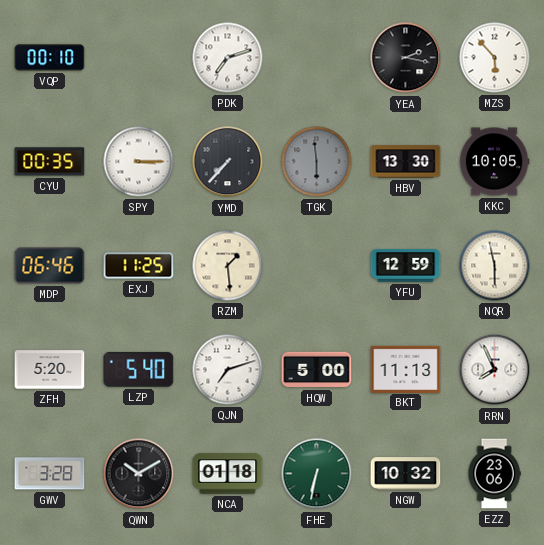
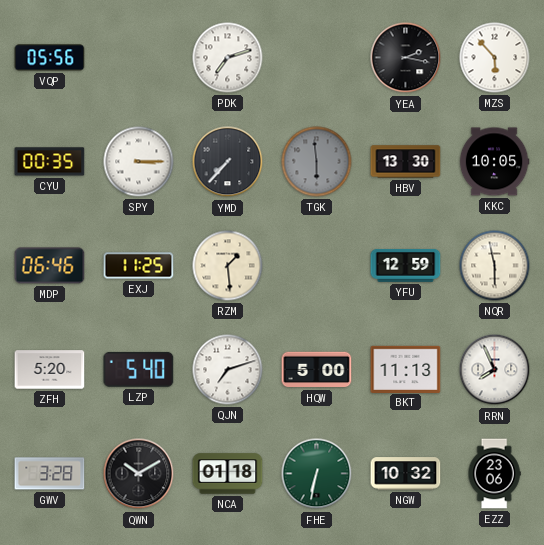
VQP: 00:10 -> 05:56 (50, 58)
